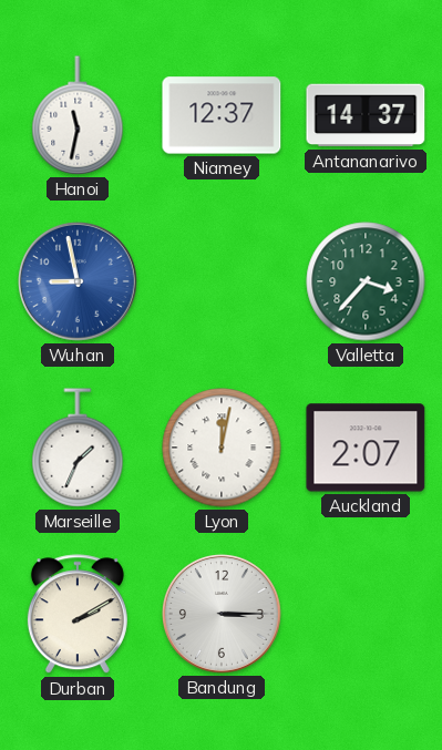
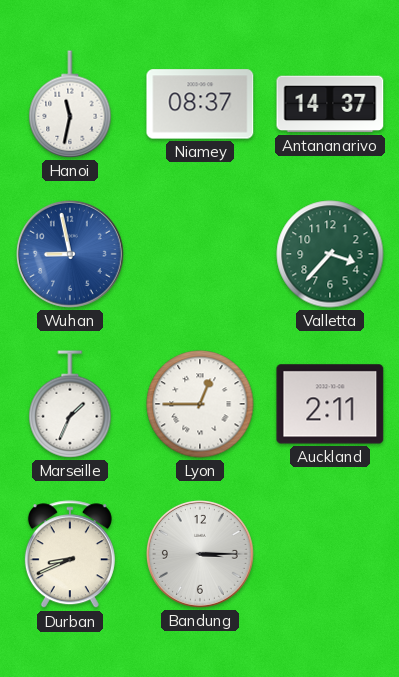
Niamey: 12:37 -> 08:37 (200, 104)
Lyon: 12:02 -> 12:45 (200, 404)
Auckland: 2:07 -> 2:11 (330, 404)
Durban: 2:10 -> 8:41 (70, 555)
